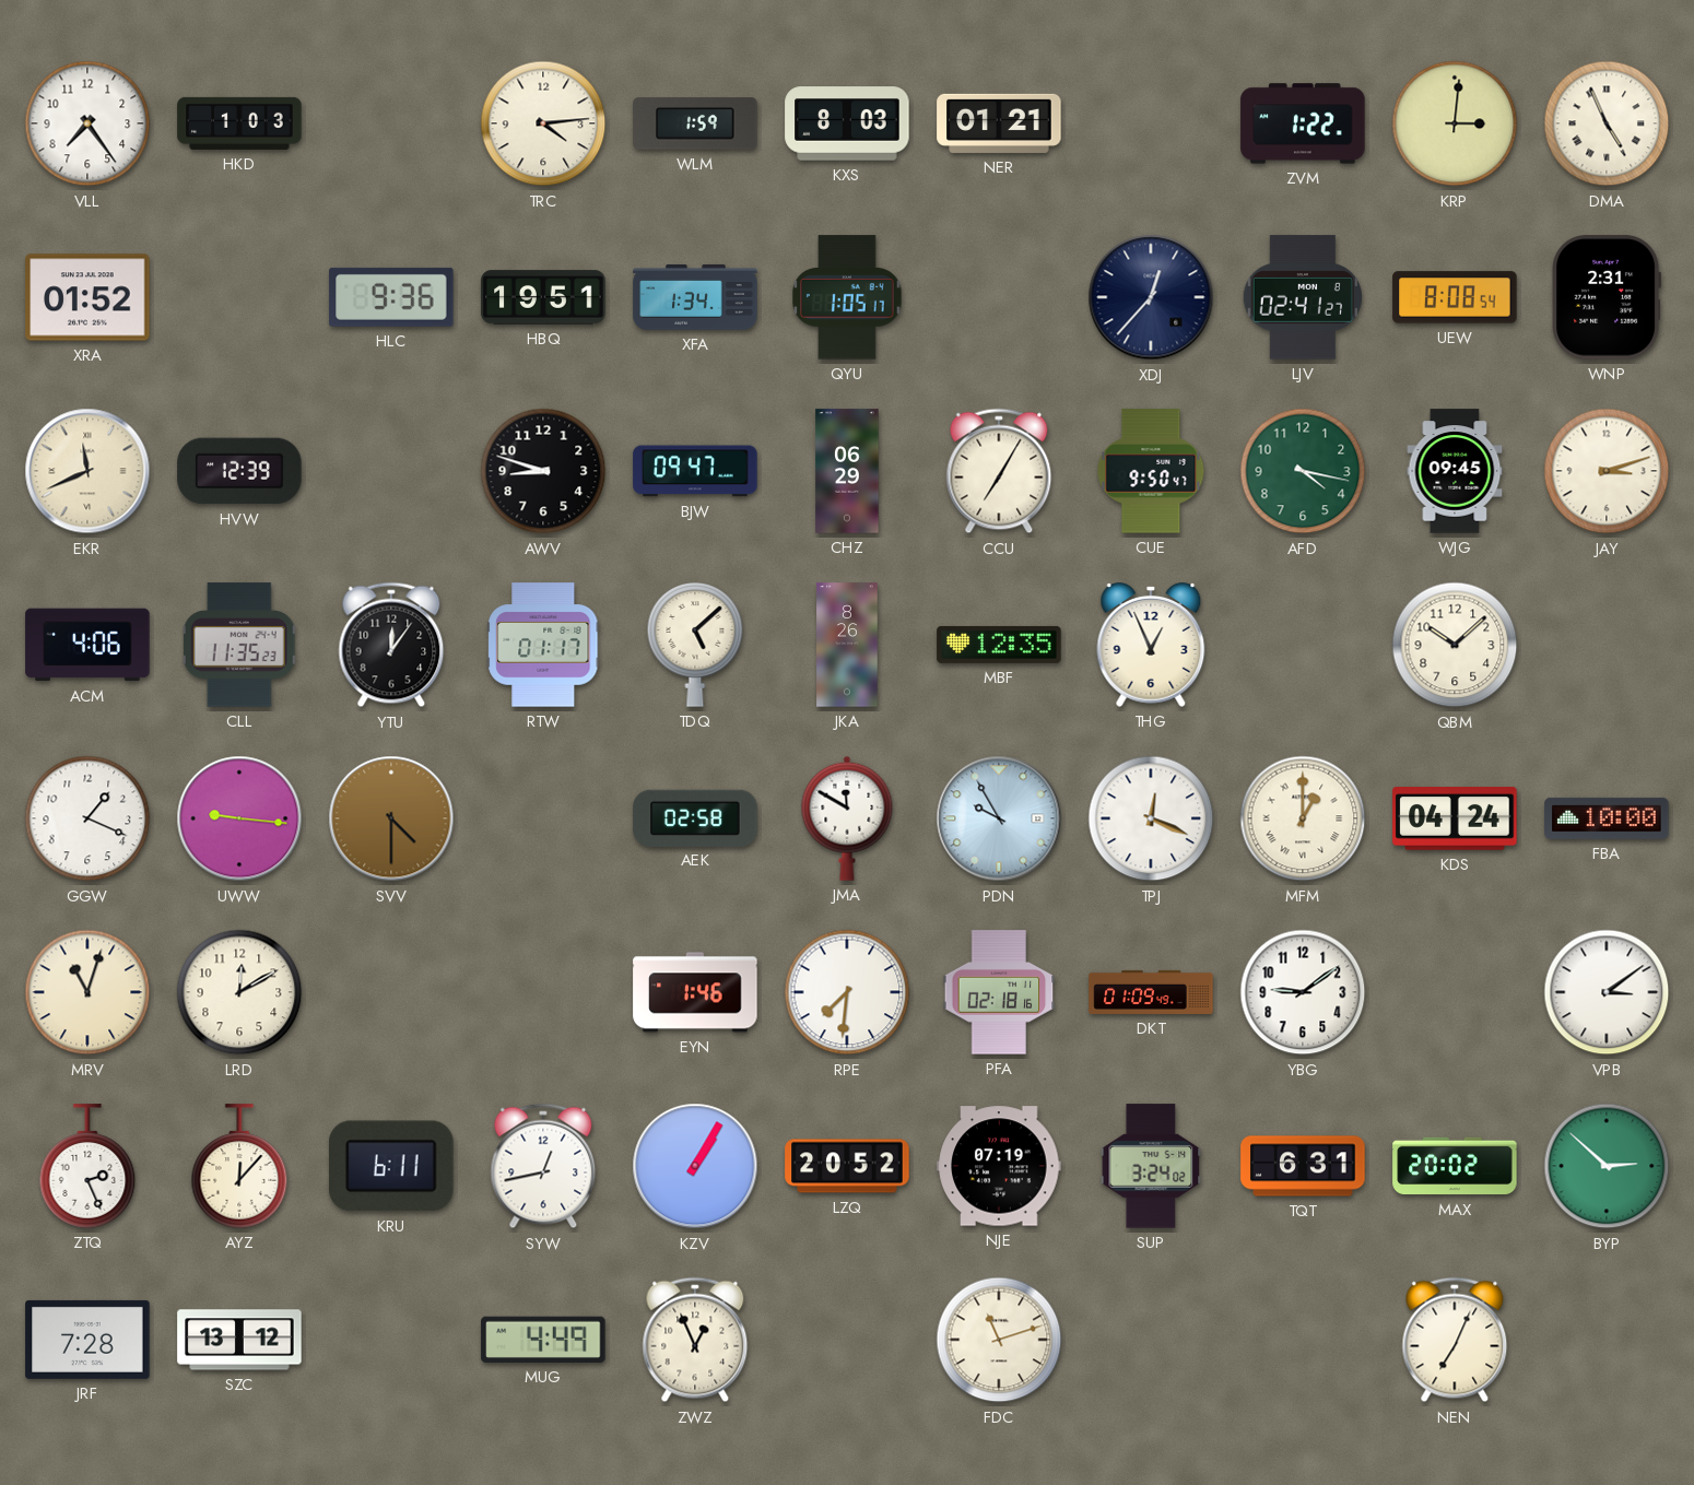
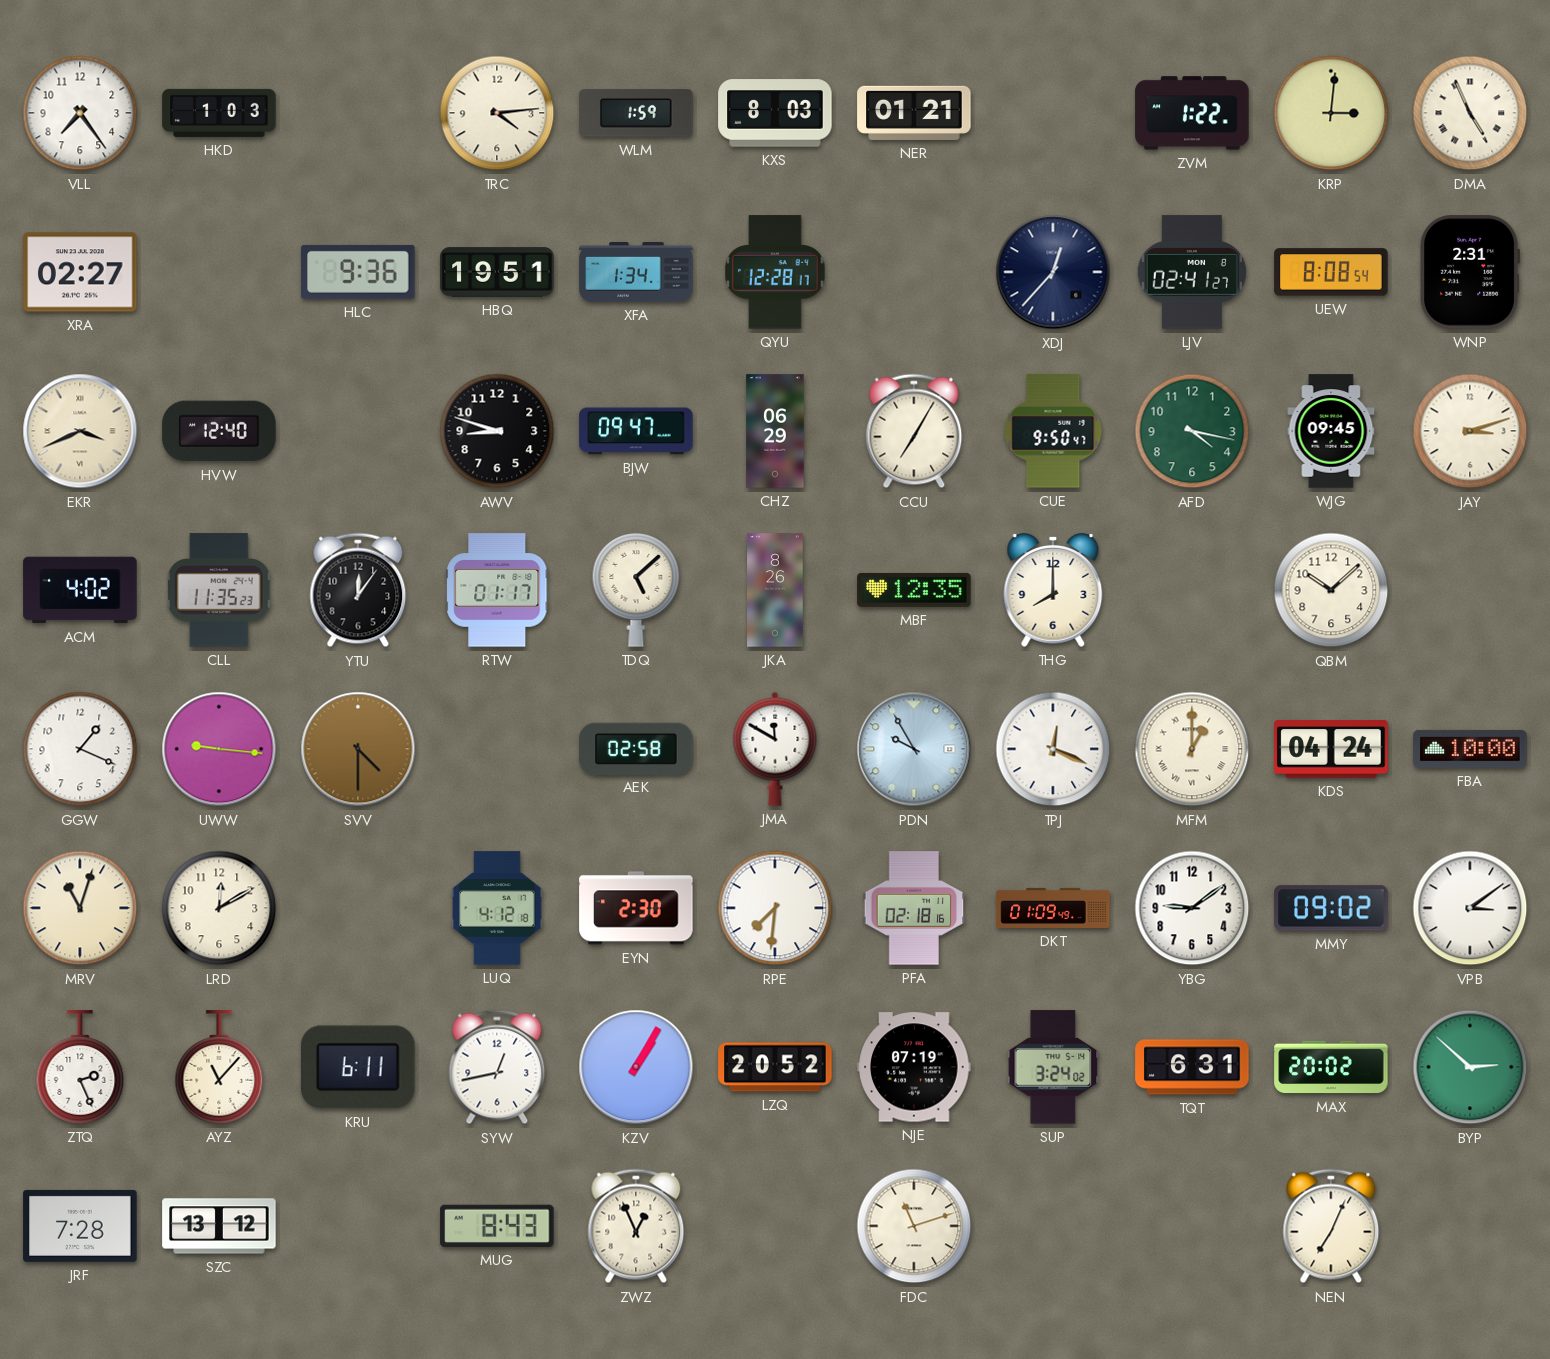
XRA: 01:52 -> 02:27 (80, 272)
QYU: 1:05 -> 12:28 (776, 272)
EKR: 11:41 -> 3:41 (80, 431)
HVW: 12:39 -> 12:40 (219, 431)
ACM: 4:06 -> 4:02 (80, 590)
THG: 12:56 -> 8:00 (1053, 590)
LUQ: none -> 4:12 (498, 908)
EYN: 1:46 -> 2:30 (636, 908)
MMY: none -> 09:02 (1331, 908)
AYZ: 12:07 -> 11:07 (219, 1067)
MUG: 4:49 -> 8:43 (497, 1226)
